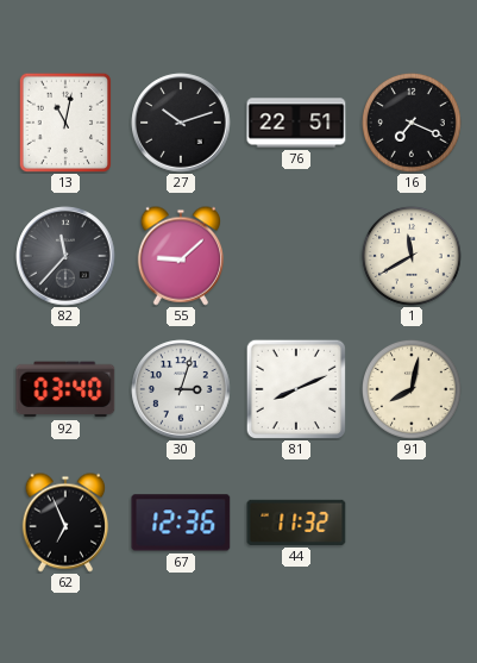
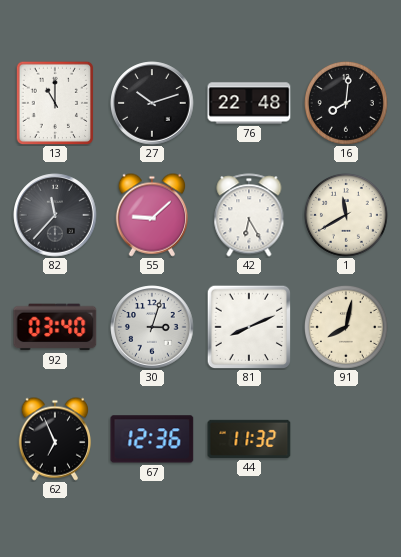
13: 11:02 -> 11:00 (55, 103)
76: 22:51 -> 22:48 (249, 103)
16: 7:19 -> 8:01 (346, 103)
42: none -> 6:25 (249, 215)
